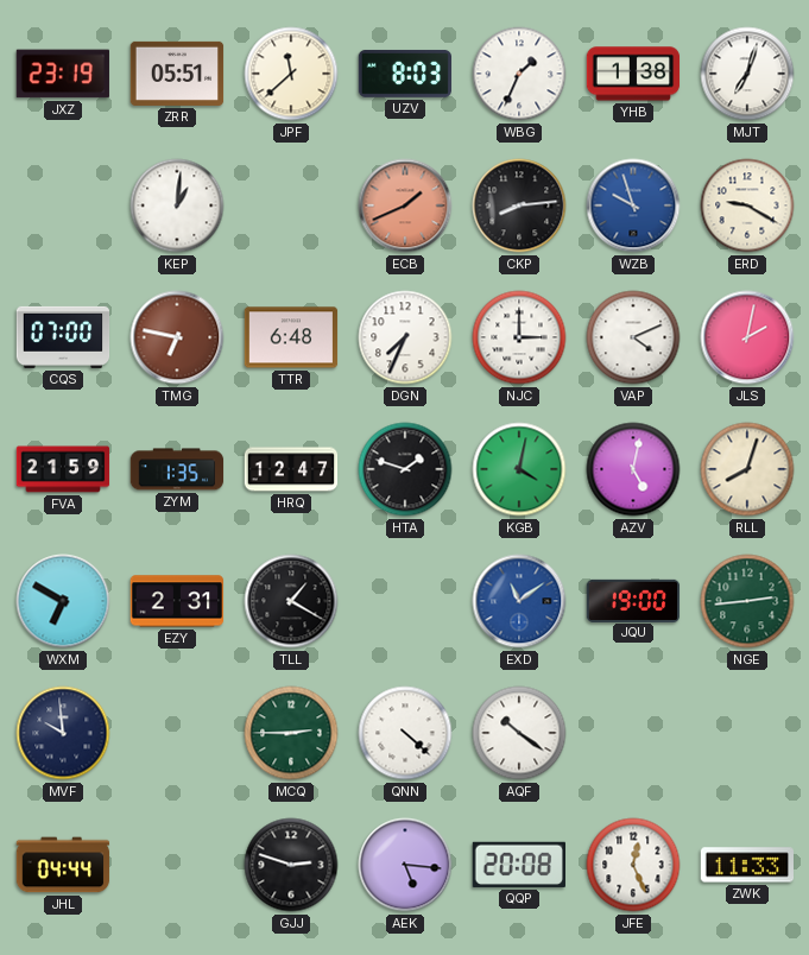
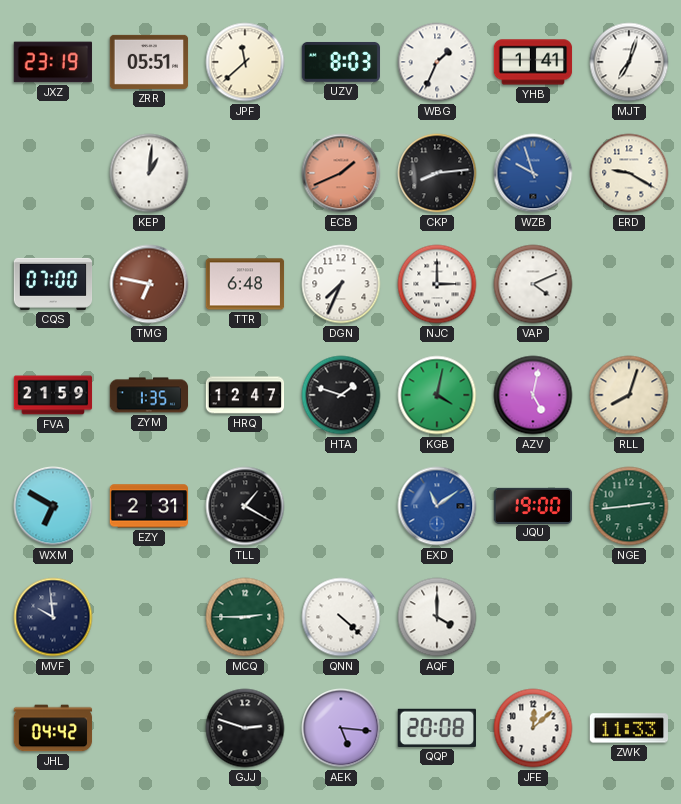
YHB: 1:38 -> 1:41 (533, 62)
JLS: 2:02 -> none (747, 337)
AQF: 10:21 -> 4:00 (437, 617)
JHL: 04:44 -> 04:42 (53, 728)
JFE: 12:26 -> 12:08 (533, 728)
